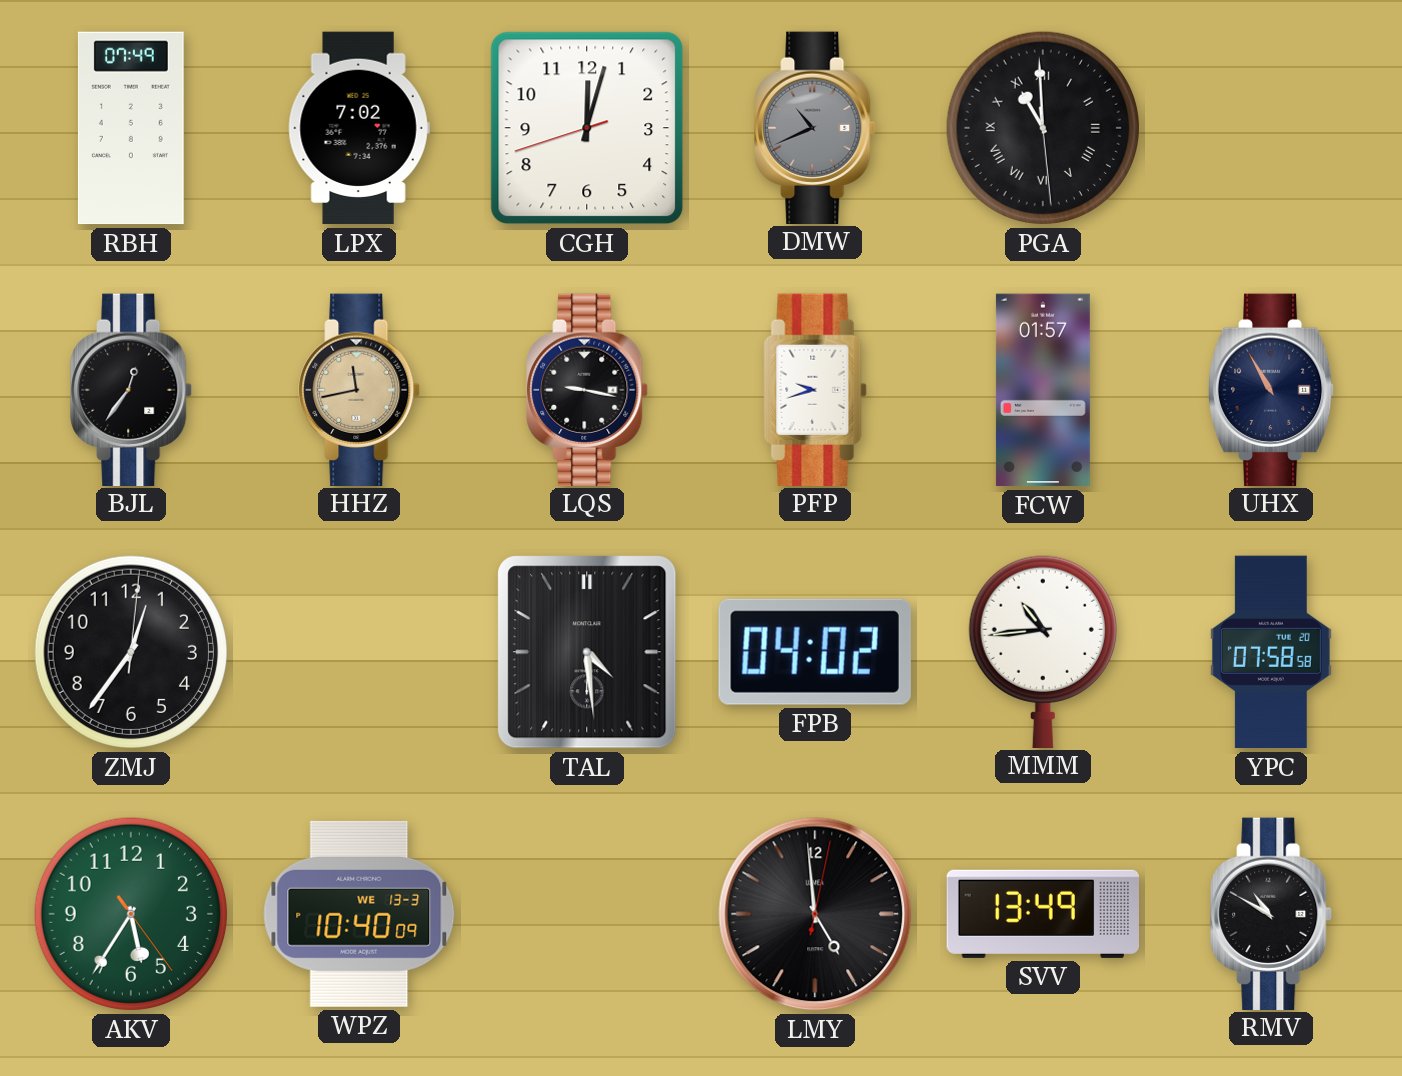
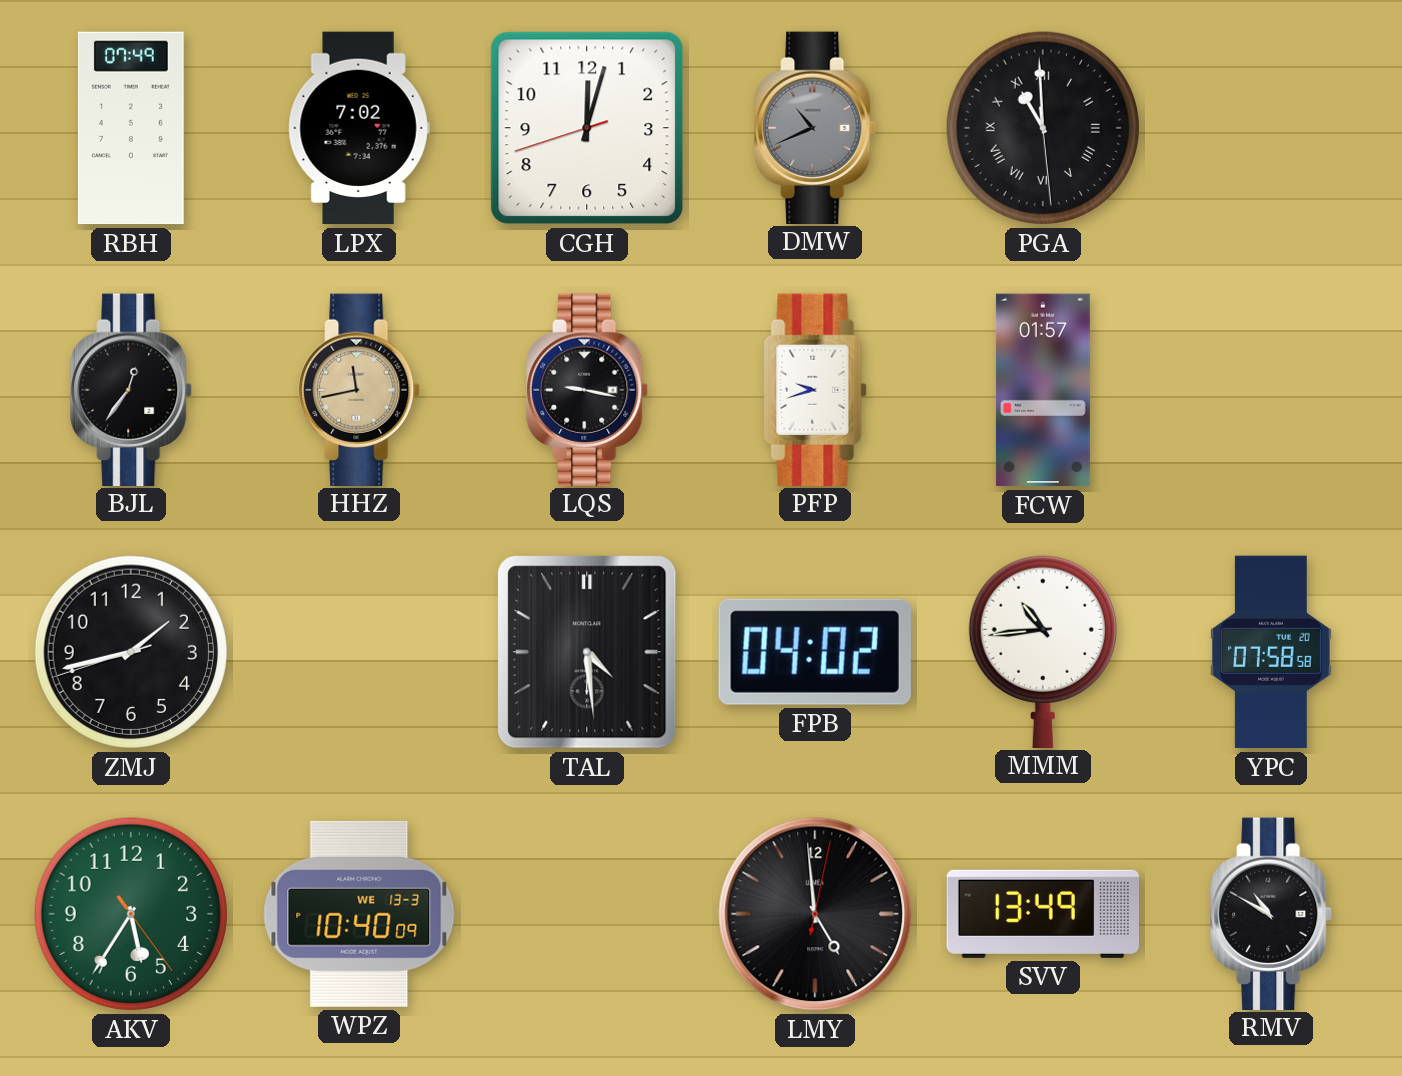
UHX: 10:55 -> none (1271, 389)
ZMJ: 12:36 -> 1:42 (131, 652)
